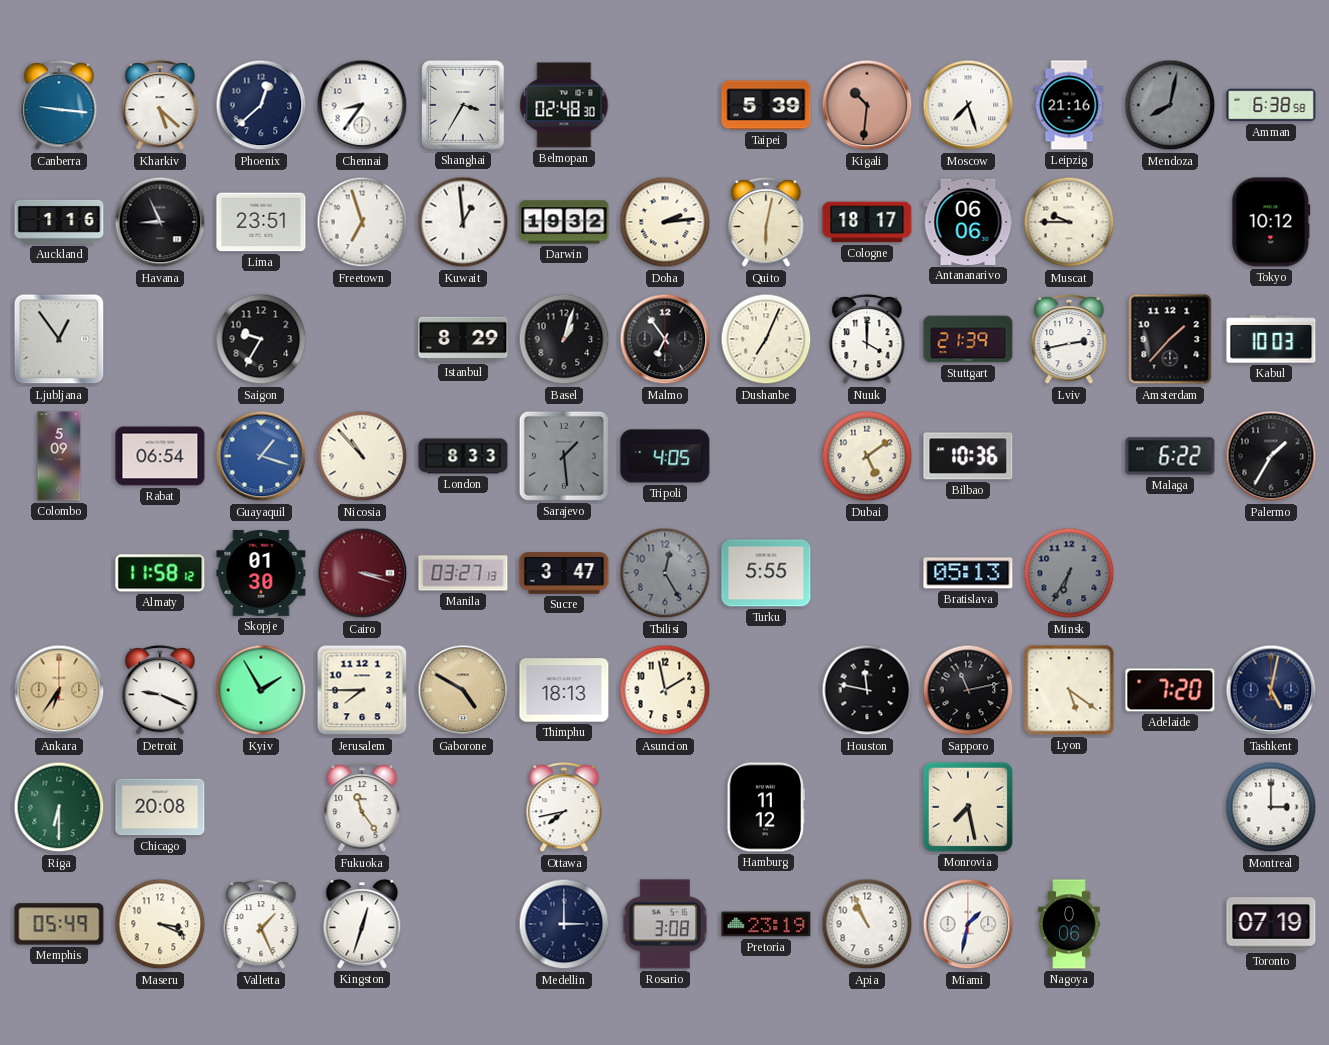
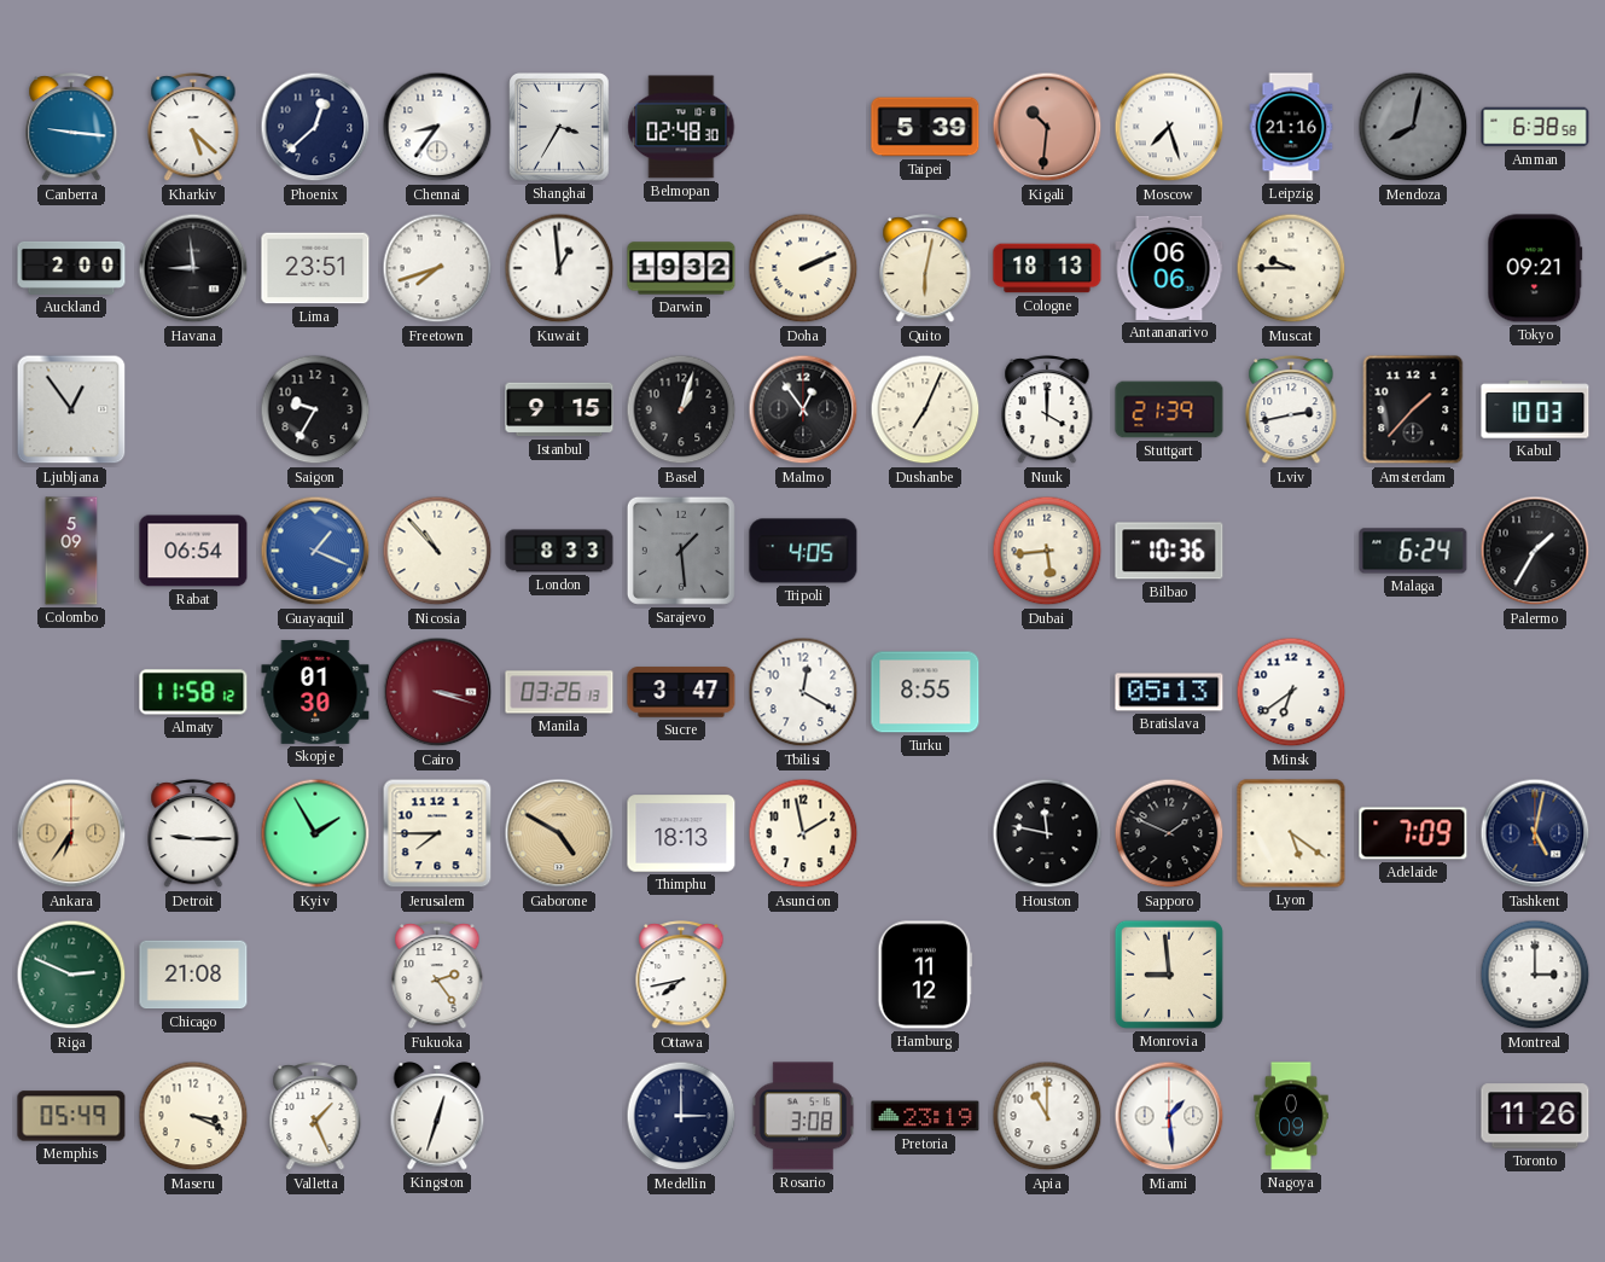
Auckland: 1:16 -> 2:00 (71, 268)
Havana: 8:56 -> 8:59 (193, 268)
Freetown: 6:57 -> 7:42 (437, 268)
Doha: 2:14 -> 2:11 (803, 268)
Cologne: 18:17 -> 18:13 (1047, 268)
Tokyo: 10:12 -> 09:21 (1535, 268)
Istanbul: 8:29 -> 9:15 (559, 409)
Malmo: 6:54 -> 12:54 (803, 409)
Guayaquil: 1:18 -> 1:19 (315, 551)
Dubai: 5:09 -> 5:44 (1047, 551)
Malaga: 6:22 -> 6:24 (1413, 551)
Manila: 03:27 -> 03:26 (559, 692)
Tbilisi: 12:25 -> 12:20 (803, 692)
Tbilisi dial: grey -> white (803, 692)
Turku: 5:55 -> 8:55 (925, 692)
Minsk: 6:35 -> 6:39 (1291, 692)
Minsk dial: grey -> white (1291, 692)
Detroit: 9:19 -> 9:15 (193, 834)
Sapporo: 11:13 -> 1:49 (1169, 833)
Adelaide: 7:20 -> 7:09 (1413, 833)
Riga: 6:30 -> 2:49 (71, 975)
Chicago: 20:08 -> 21:08 (193, 975)
Fukuoka: 11:24 -> 2:24 (437, 976)
Monrovia: 7:28 -> 8:59 (1169, 975)
Apia: 10:56 -> 11:00 (1047, 1116)
Miami: 1:32 -> 1:29 (1169, 1116)
Nagoya: 0:06 -> 0:09 (1291, 1116)
Toronto: 07:19 -> 11:26 (1535, 1116)
